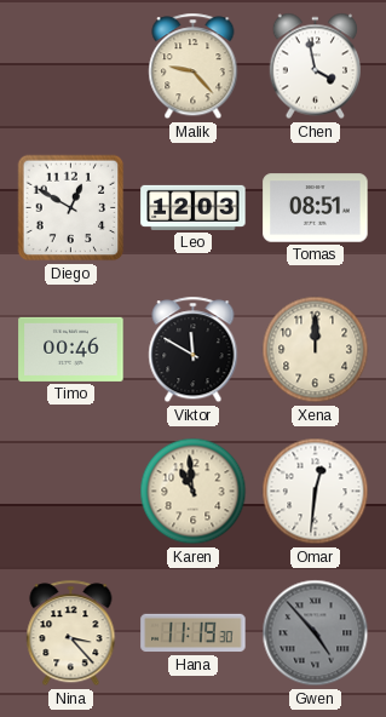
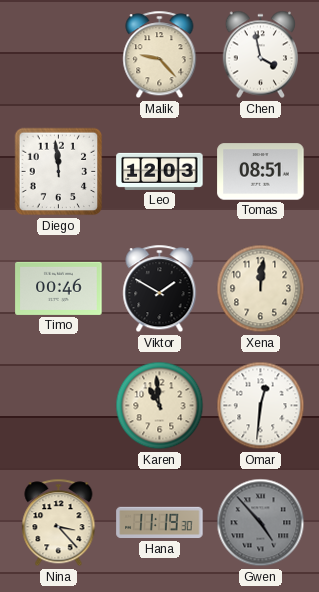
Diego: 12:50 -> 11:59 (59, 172)
Viktor: 11:50 -> 1:50 (160, 289)
Xena: 12:00 -> 12:01 (261, 289)
